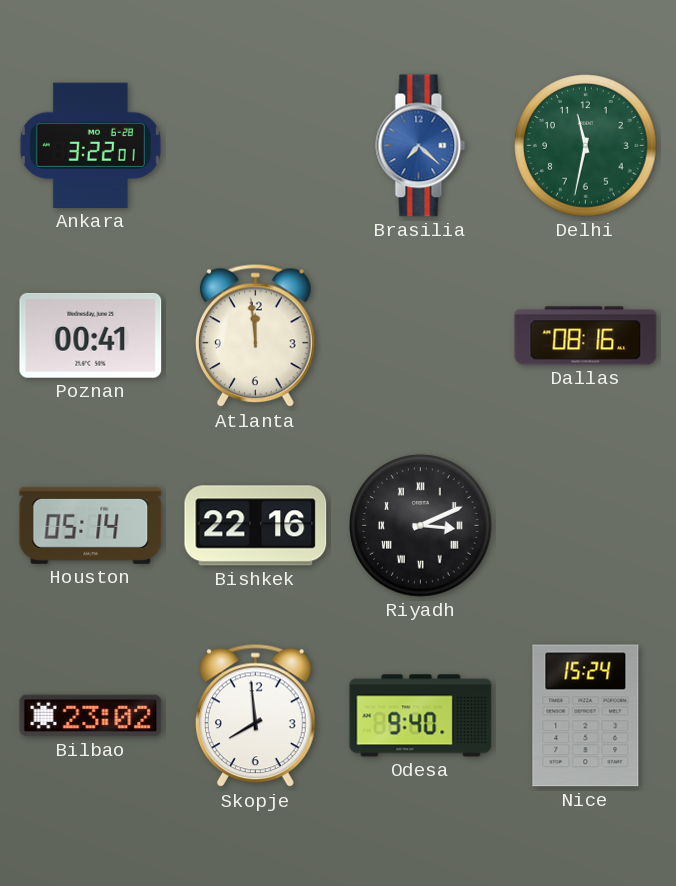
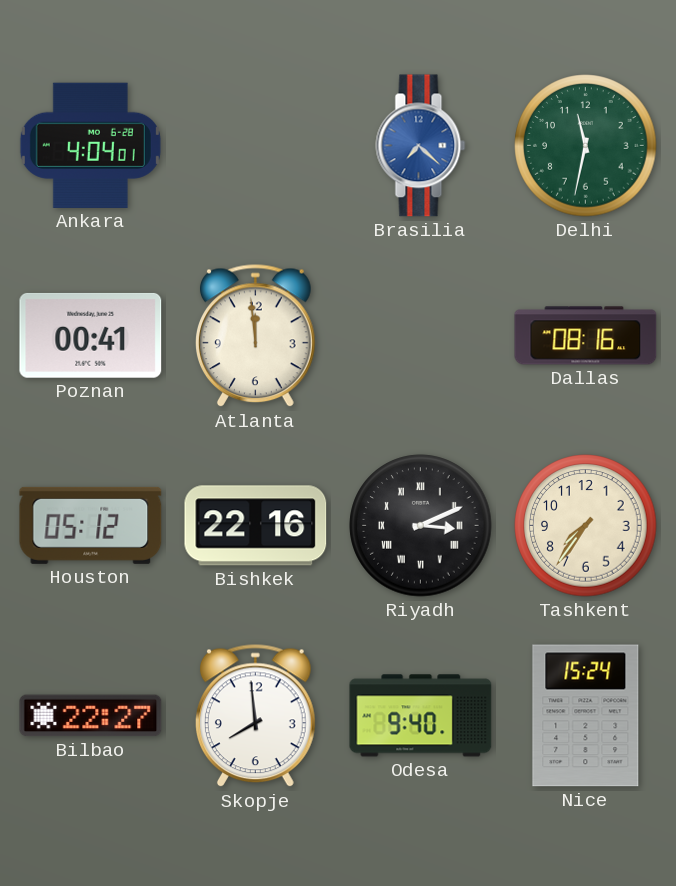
Ankara: 3:22 -> 4:04 (90, 145)
Houston: 05:14 -> 05:12 (91, 525)
Tashkent: none -> 7:36 (586, 526)
Bilbao: 23:02 -> 22:27 (91, 716)
